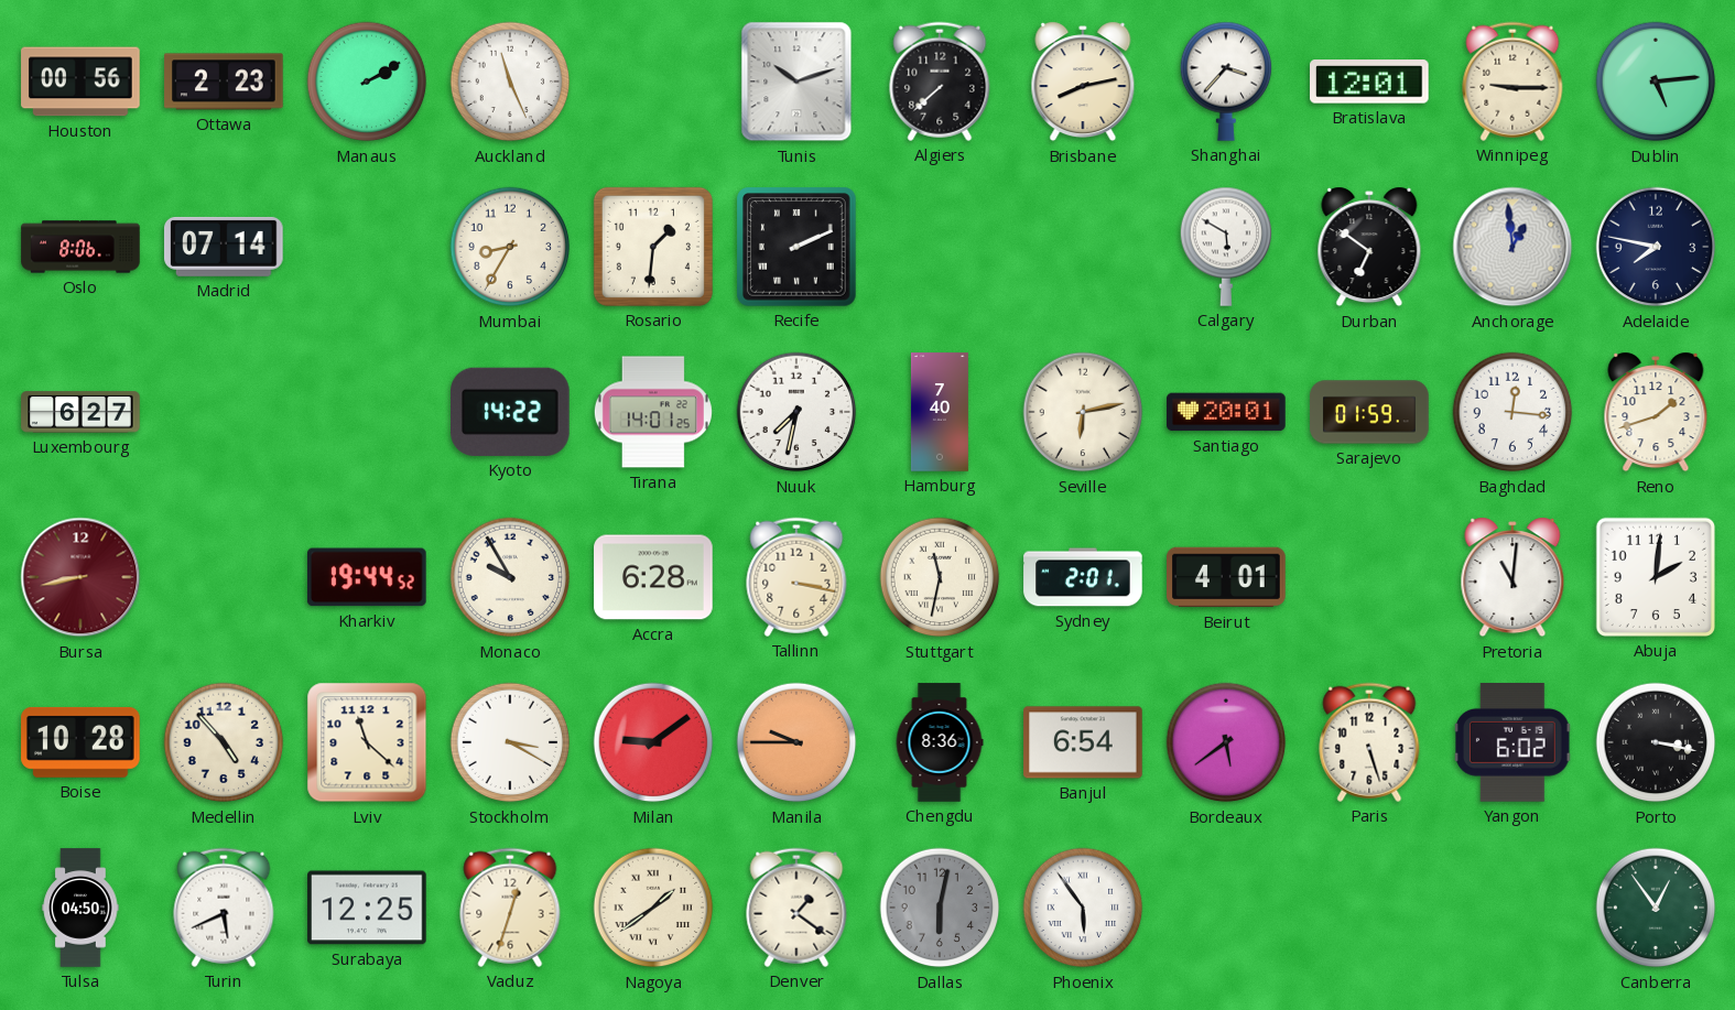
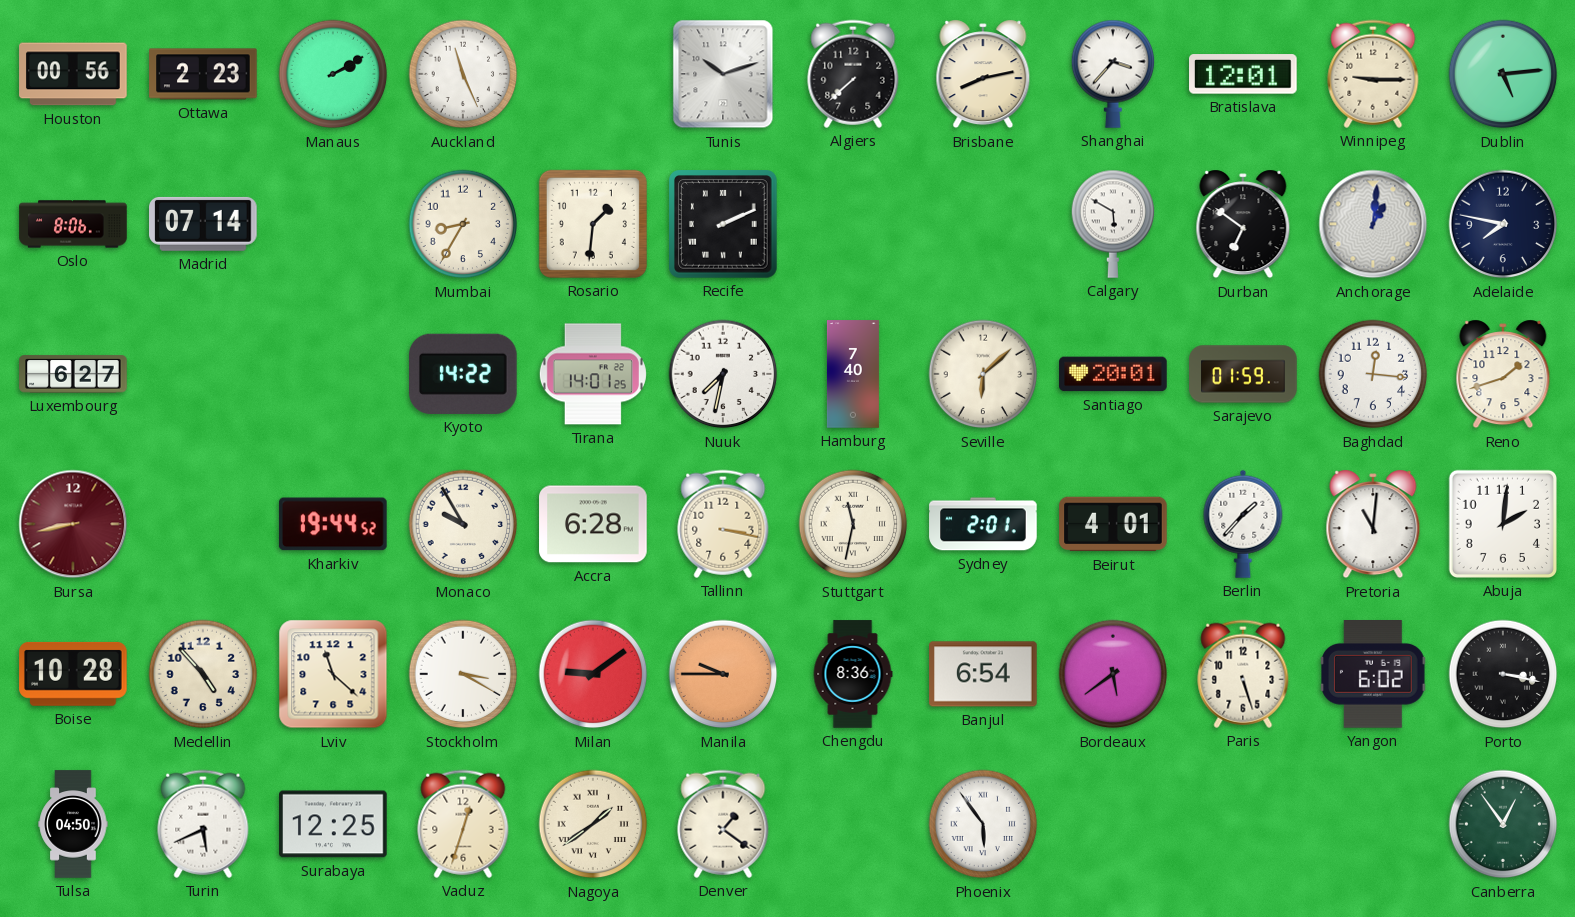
Anchorage: 12:59 -> 1:01 (1373, 224)
Seville: 6:13 -> 6:08 (983, 374)
Berlin: none -> 1:37 (1243, 524)
Dallas: 6:02 -> none (940, 908)
